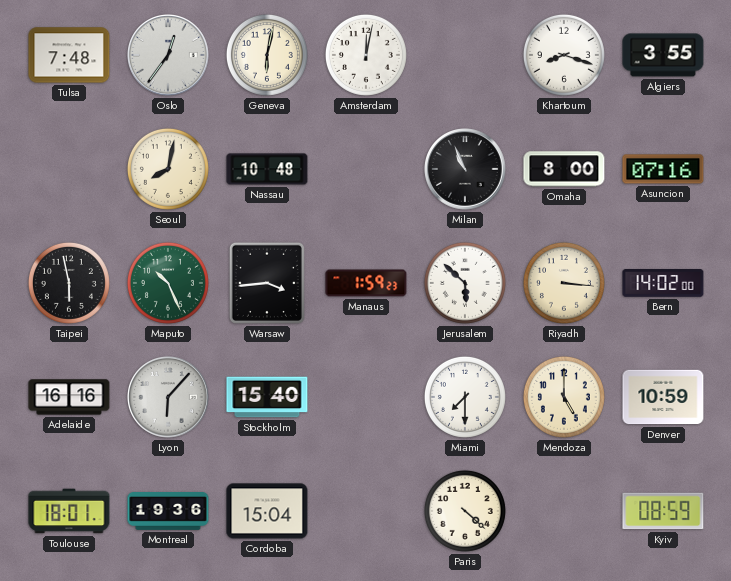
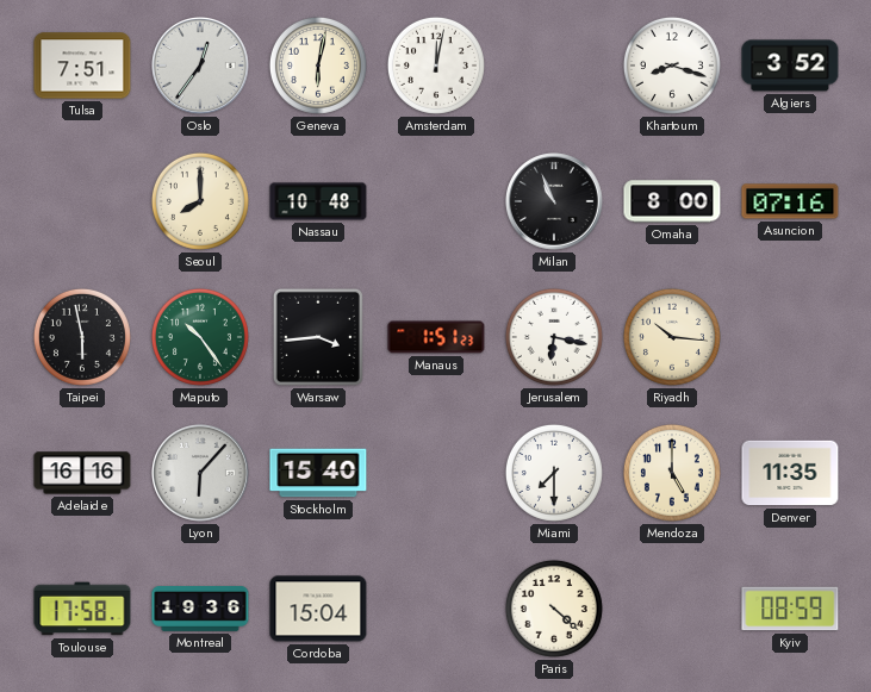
Tulsa: 7:48 -> 7:51 (82, 66)
Algiers: 3:55 -> 3:52 (790, 66)
Seoul: 8:02 -> 8:00 (200, 201)
Maputo: 10:26 -> 10:24 (200, 337)
Manaus: 1:59 -> 1:51 (436, 337)
Jerusalem: 5:52 -> 6:17 (554, 337)
Riyadh: 3:16 -> 10:16 (672, 337)
Bern: 14:02 -> none (663, 283)
Denver: 10:59 -> 11:35 (790, 473)
Toulouse: 18:01 -> 17:58 (82, 609)
